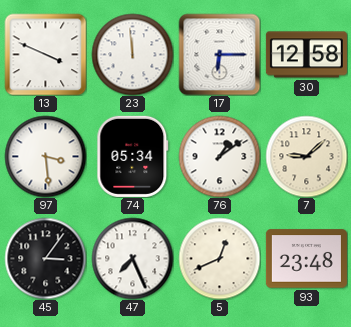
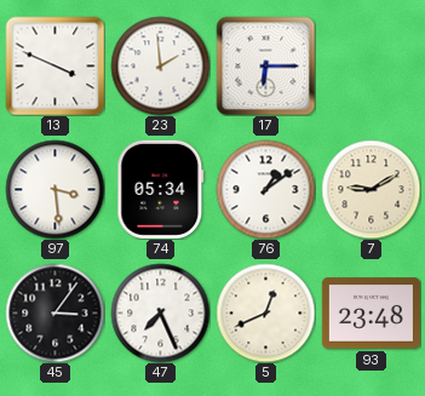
23: 11:59 -> 1:59 (160, 65)
30: 12:58 -> none (306, 55)
7: 9:08 -> 9:10 (371, 189)
